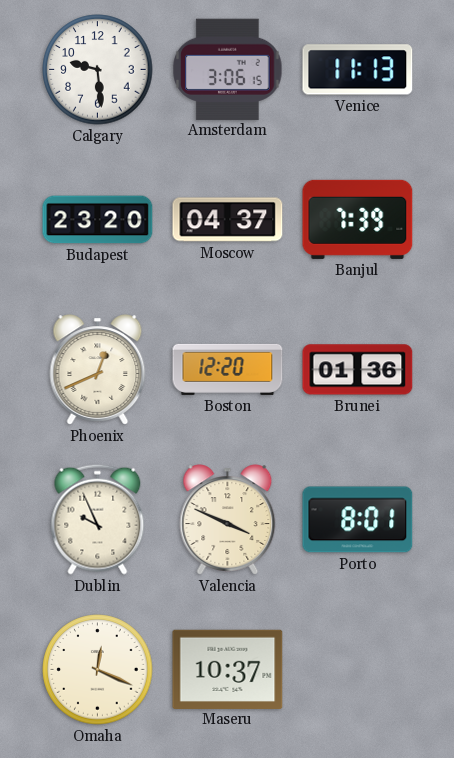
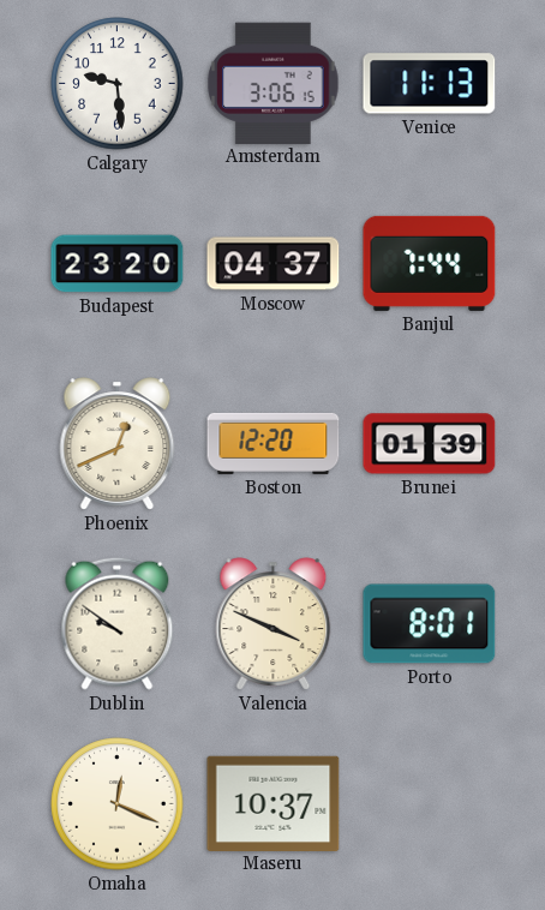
Banjul: 7:39 -> 7:44 (430, 263)
Brunei: 01:36 -> 01:39 (430, 444)
Dublin: 9:56 -> 9:51 (118, 623)
